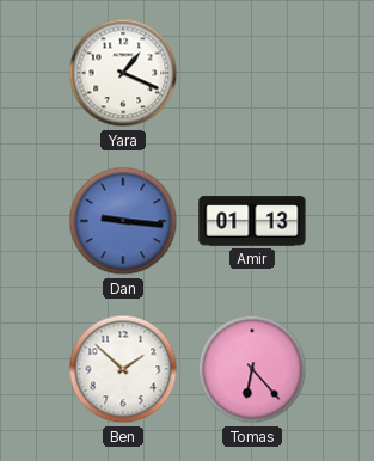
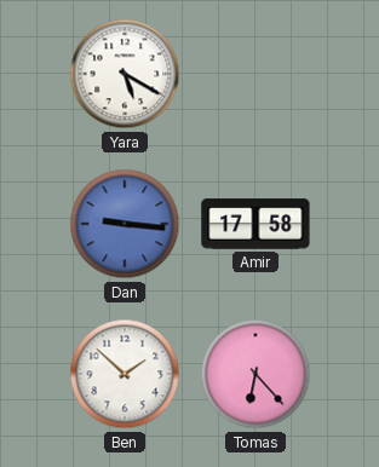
Yara: 1:19 -> 5:20 (125, 74)
Amir: 01:13 -> 17:58 (255, 224)
